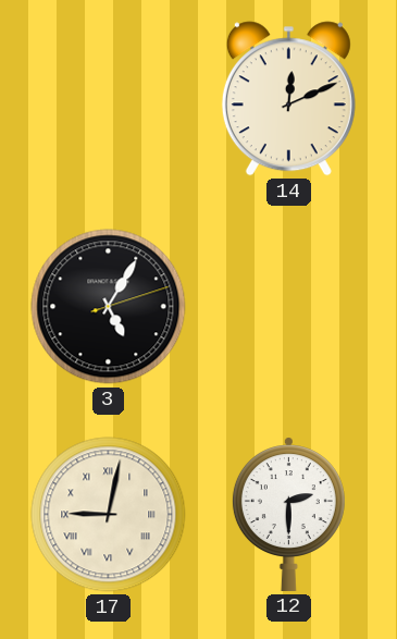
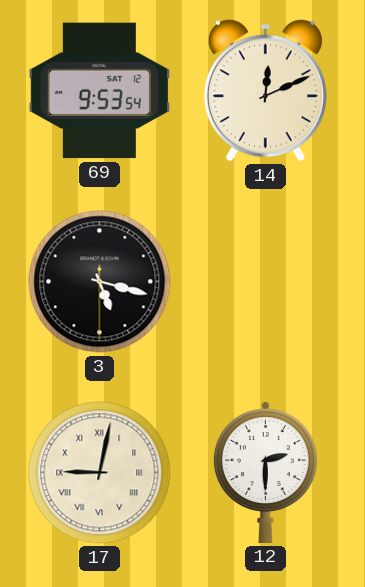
69: none -> 9:53 (99, 91)
3: 5:05 -> 5:17 (100, 282)
